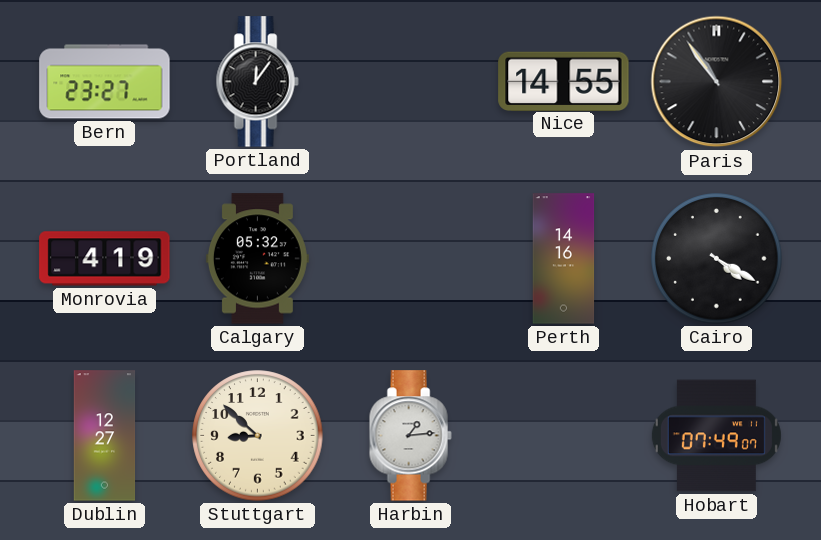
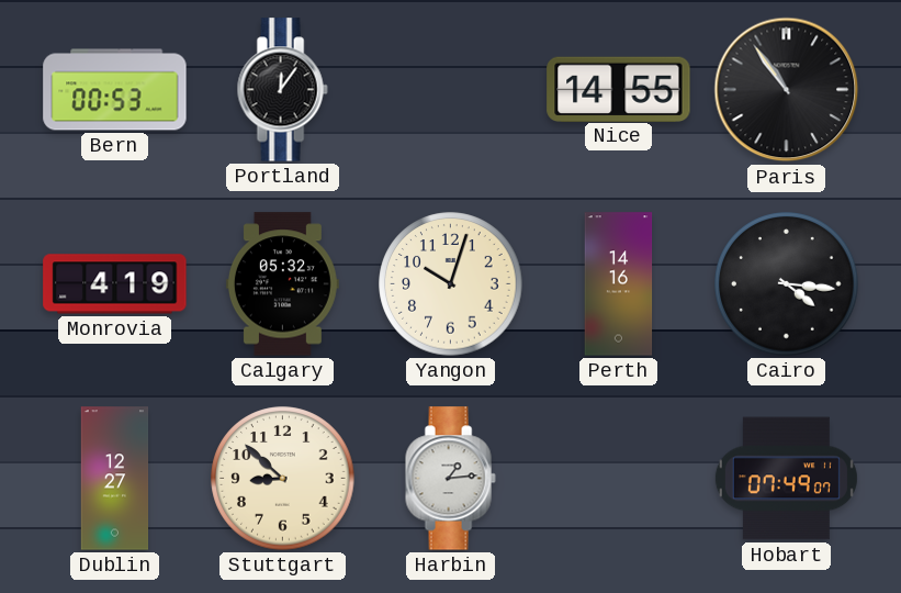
Bern: 23:27 -> 00:53 (115, 90)
Yangon: none -> 10:03 (451, 284)
Cairo: 4:20 -> 4:16 (787, 284)
